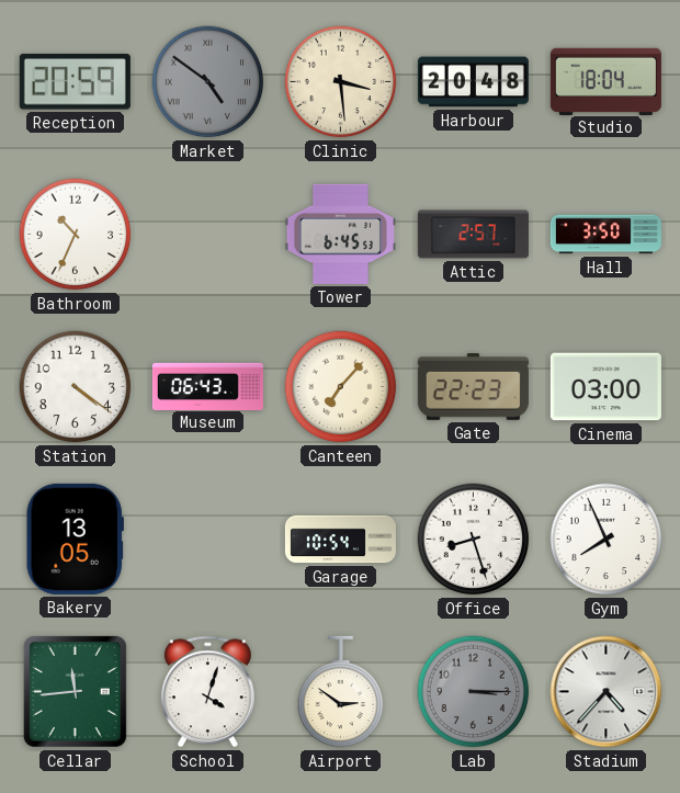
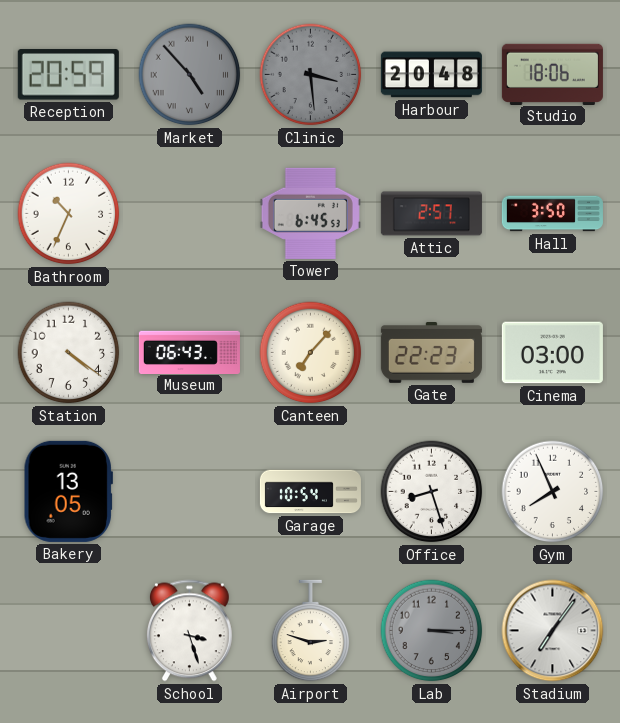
Market: 4:51 -> 4:53 (190, 75)
Clinic dial: cream -> grey (311, 75)
Studio: 18:04 -> 18:06 (552, 74)
Cellar: 11:44 -> none (75, 691)
School: 4:03 -> 3:27 (189, 631)
Airport: 2:51 -> 2:48 (311, 631)
Stadium: 4:37 -> 7:06 (553, 631)
